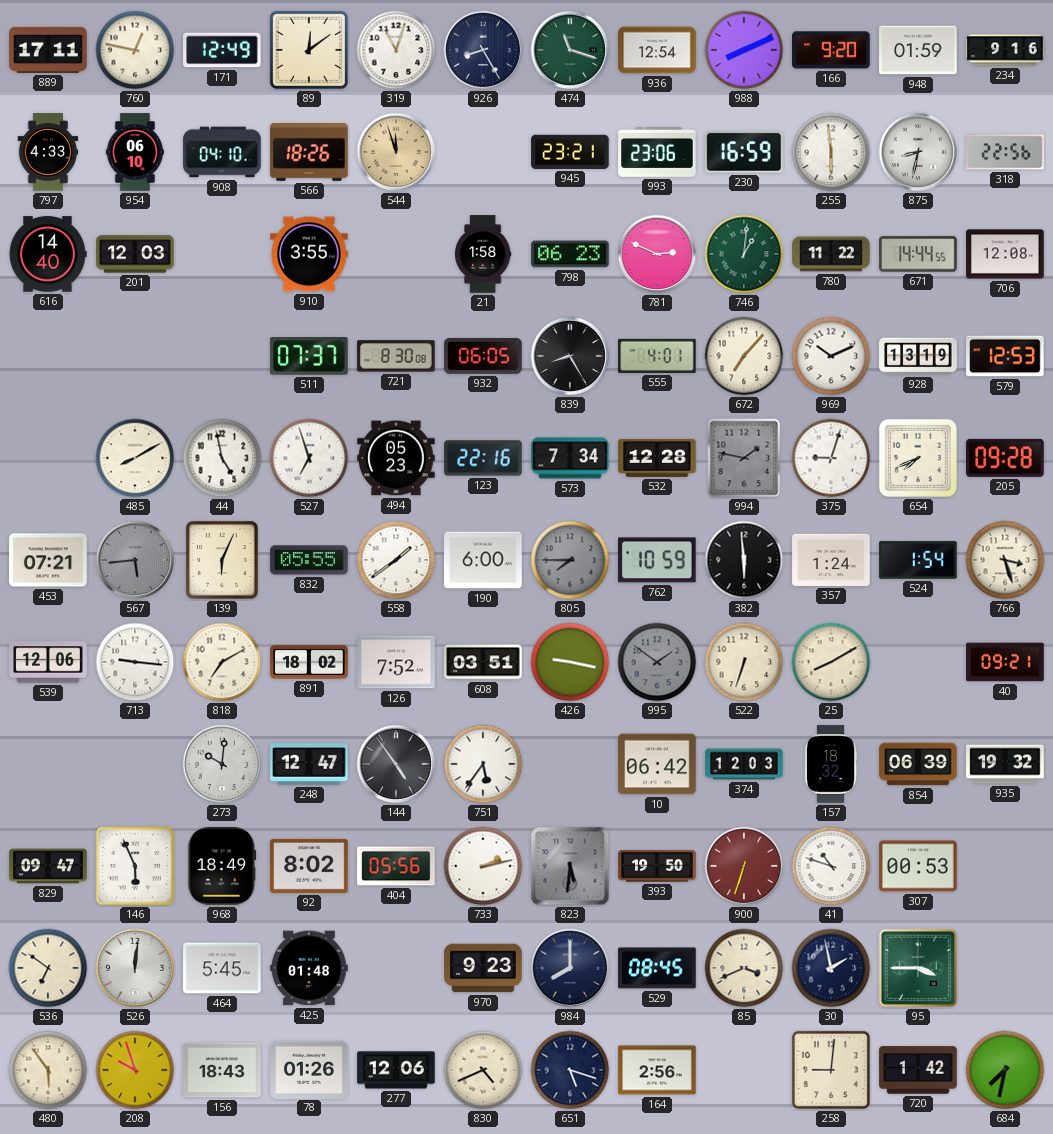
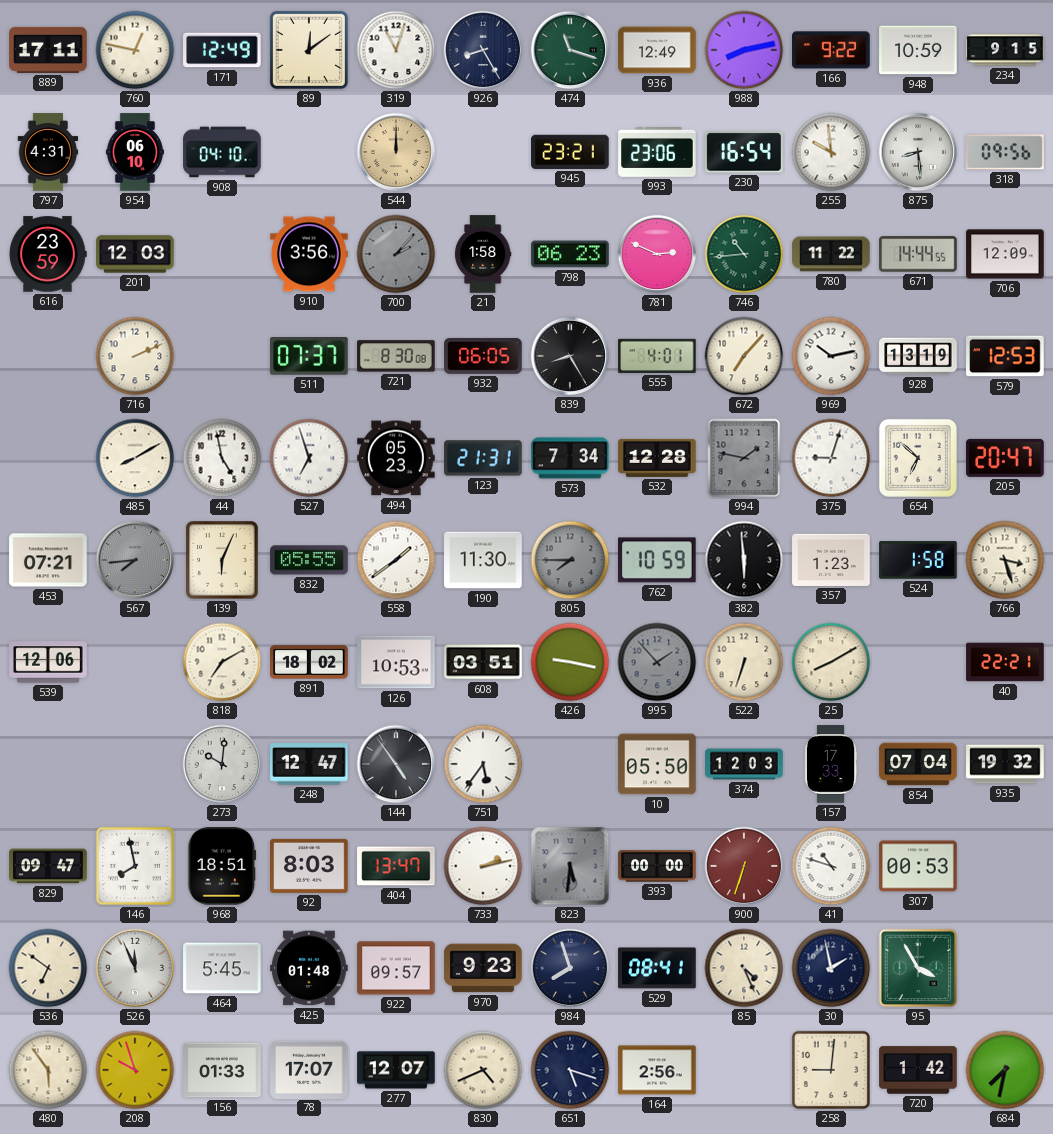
936: 12:54 -> 12:49 (657, 50)
988: 8:11 -> 8:13 (744, 50)
166: 9:20 -> 9:22 (831, 50)
948: 01:59 -> 10:59 (918, 50)
234: 9:16 -> 9:15 (1005, 50)
797: 4:33 -> 4:31 (48, 152)
566: 18:26 -> none (309, 153)
544: 11:57 -> 12:00 (396, 152)
230: 16:59 -> 16:54 (744, 152)
255: 5:59 -> 9:59 (831, 152)
875: 8:32 -> 8:29 (918, 152)
318: 22:56 -> 09:56 (1005, 152)
616: 14:40 -> 23:59 (48, 254)
910: 3:55 -> 3:56 (309, 254)
700: none -> 2:07 (396, 254)
746: 1:01 -> 10:44 (744, 254)
706: 12:08 -> 12:09 (1005, 254)
716: none -> 2:11 (135, 356)
969: 10:11 -> 10:13 (831, 356)
123: 22:16 -> 21:31 (483, 458)
654: 7:41 -> 6:52 (918, 458)
205: 09:28 -> 20:47 (1005, 458)
567: 5:44 -> 7:44 (135, 560)
190: 6:00 -> 11:30 (483, 560)
357: 1:24 -> 1:23 (831, 560)
524: 1:54 -> 1:58 (918, 560)
713: 9:16 -> none (135, 662)
126: 7:52 -> 10:53 (396, 662)
995: 1:51 -> 1:53 (657, 662)
40: 09:21 -> 22:21 (1005, 662)
10: 06:42 -> 05:50 (657, 764)
157: 18:32 -> 17:33 (831, 764)
854: 06:39 -> 07:04 (918, 764)
146: 5:56 -> 7:58 (135, 866)
968: 18:49 -> 18:51 (222, 866)
92: 8:02 -> 8:03 (309, 866)
404: 05:56 -> 13:47 (396, 866)
393: 19:50 -> 00:00 (657, 866)
526: 12:01 -> 11:56 (135, 968)
922: none -> 09:57 (396, 968)
984: 8:00 -> 7:57 (570, 968)
529: 08:45 -> 08:41 (657, 968)
85: 3:41 -> 4:26 (744, 968)
95: 3:45 -> 3:55 (918, 968)
156: 18:43 -> 01:33 (222, 1070)
78: 01:26 -> 17:07 (309, 1069)
277: 12:06 -> 12:07 (396, 1070)
